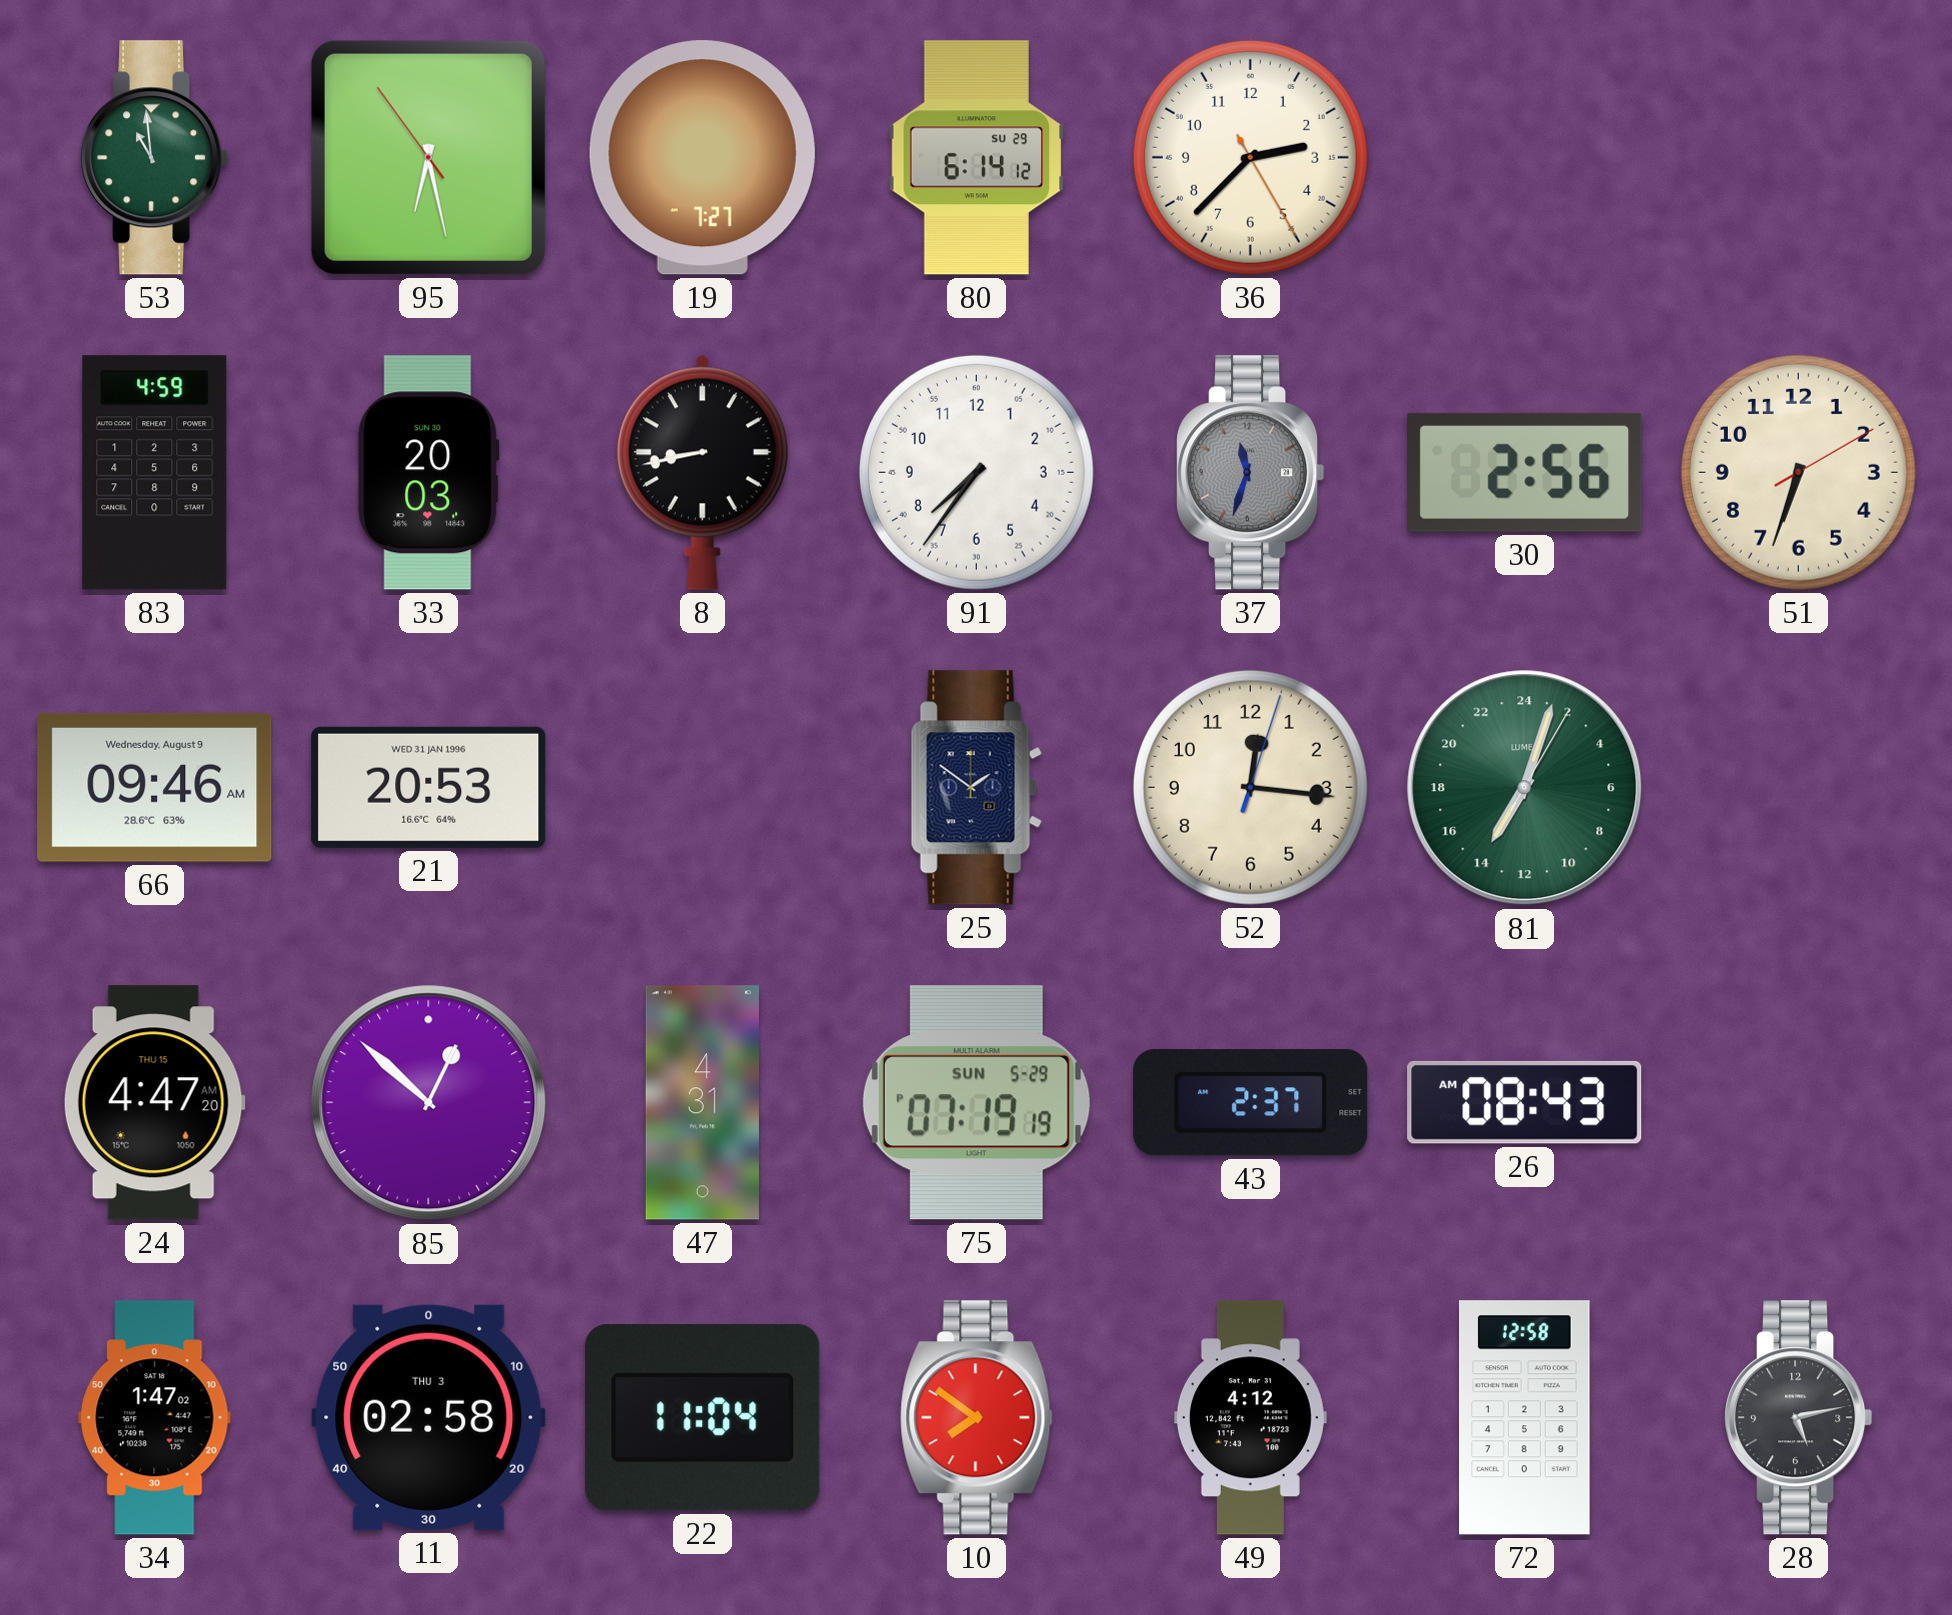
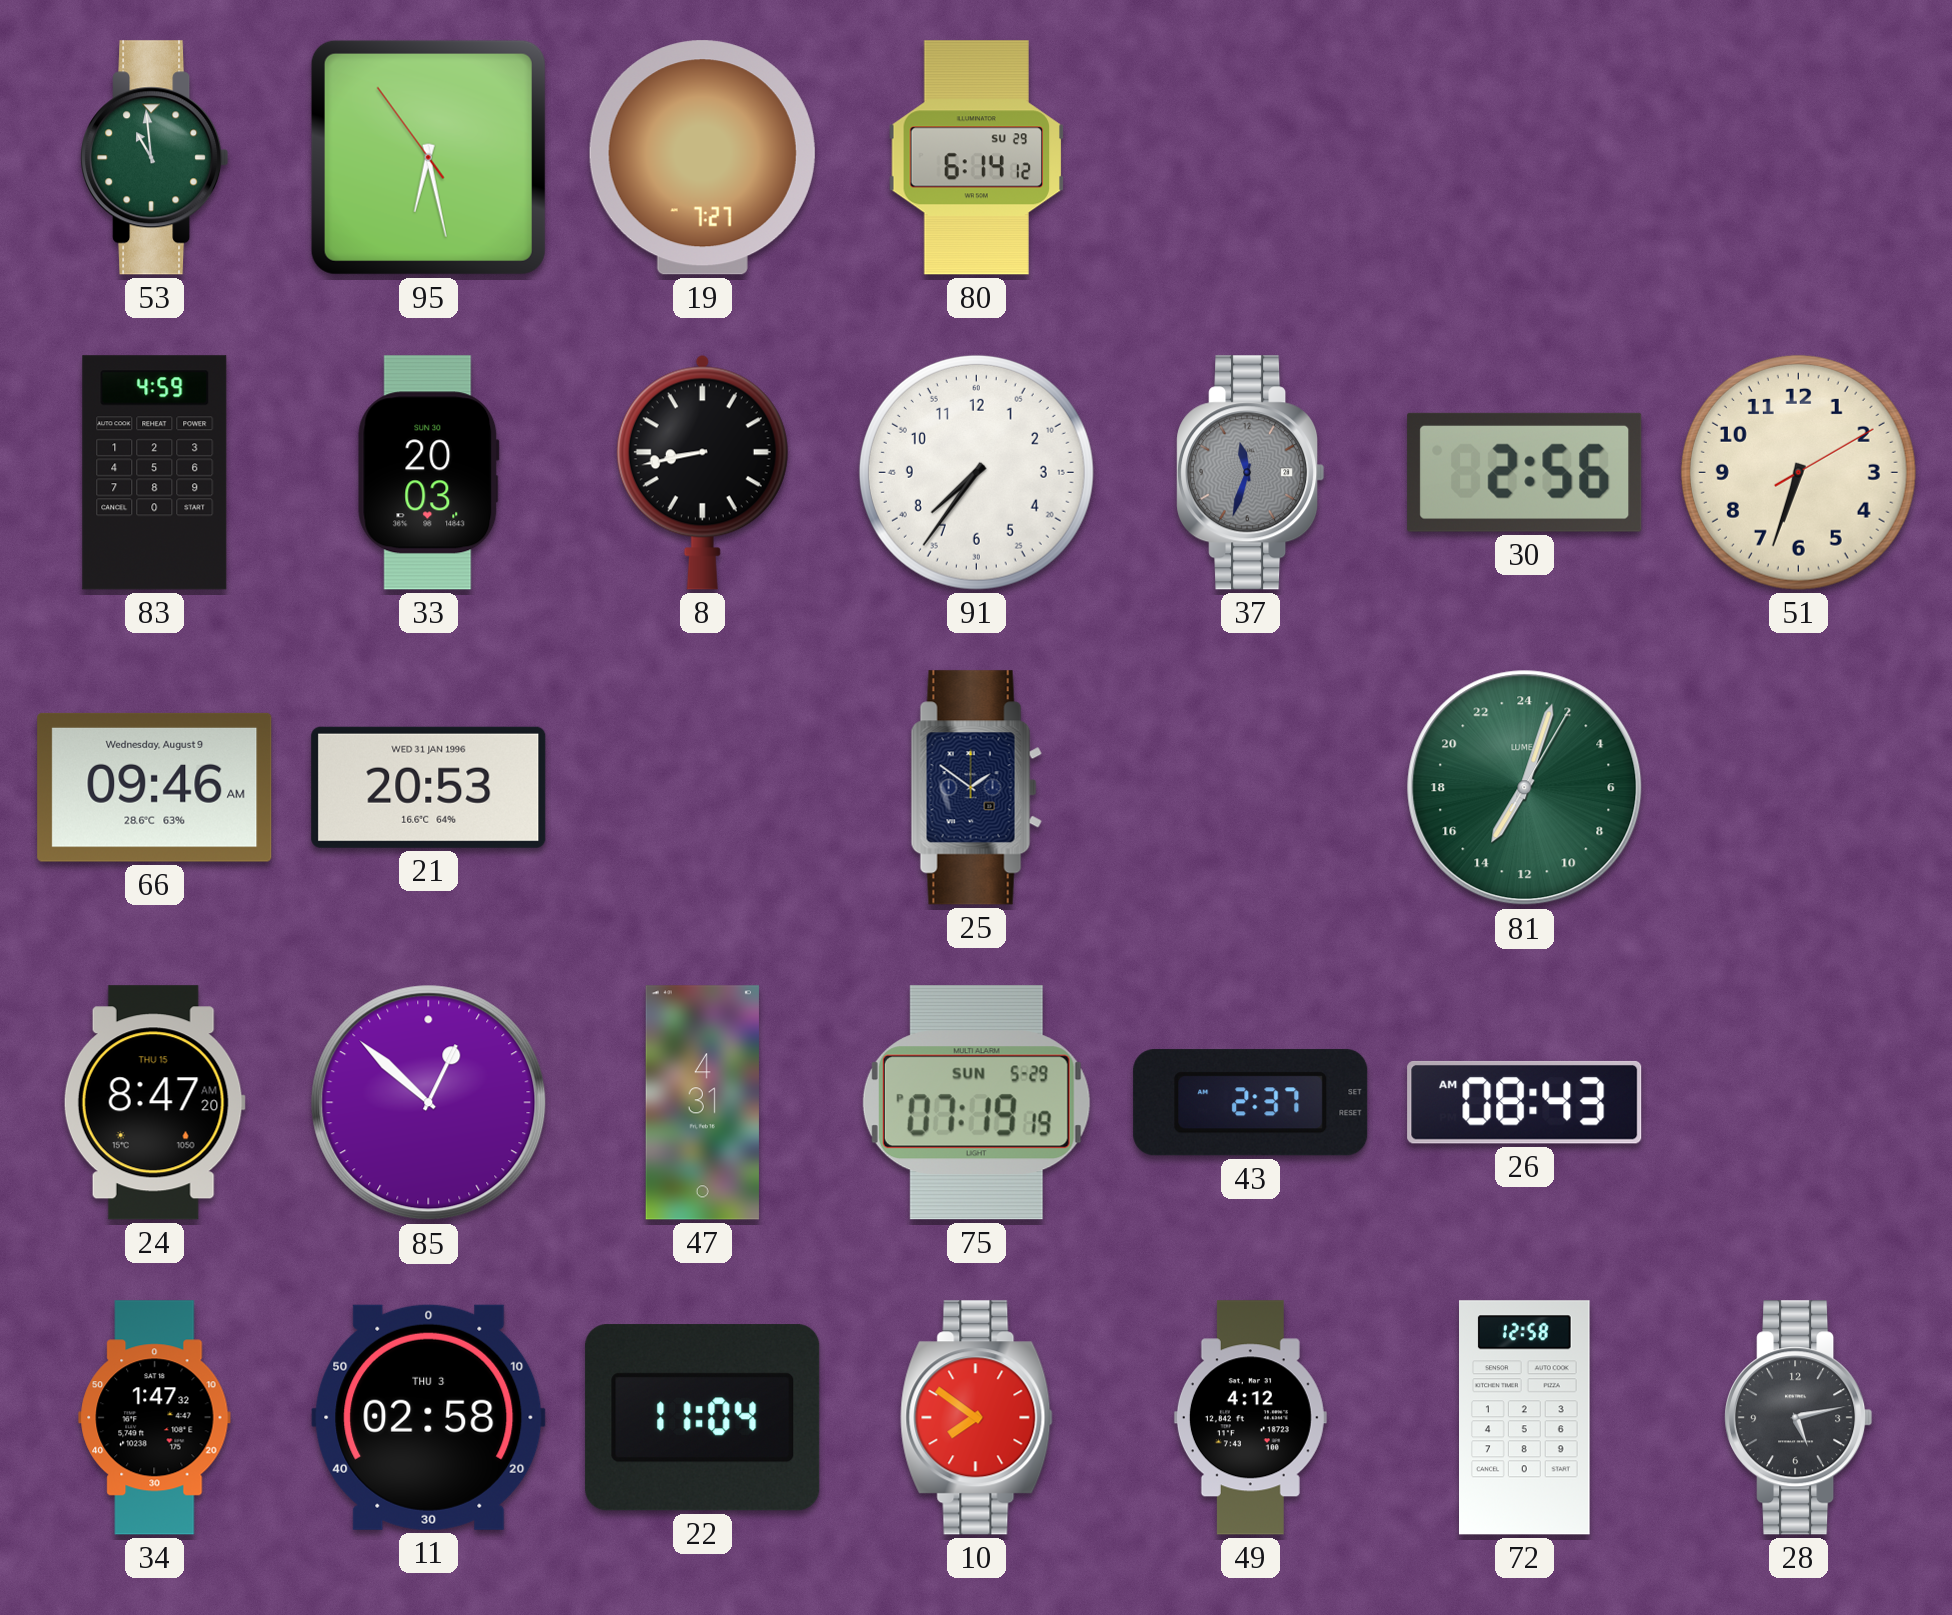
36: 2:37 -> none (1250, 157)
52: 12:16 -> none (1250, 787)
24: 4:47 -> 8:47 (154, 1103)
34: 1:47:02 -> 1:47:32 (155, 1418)
